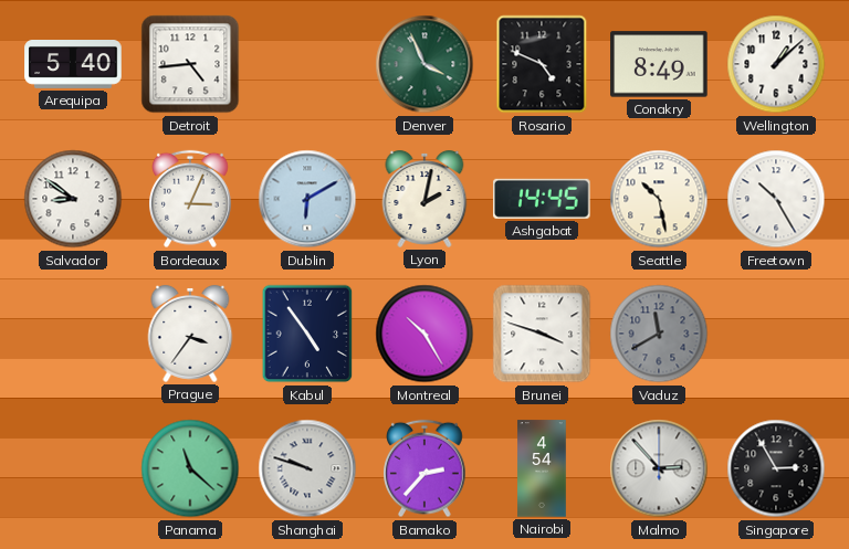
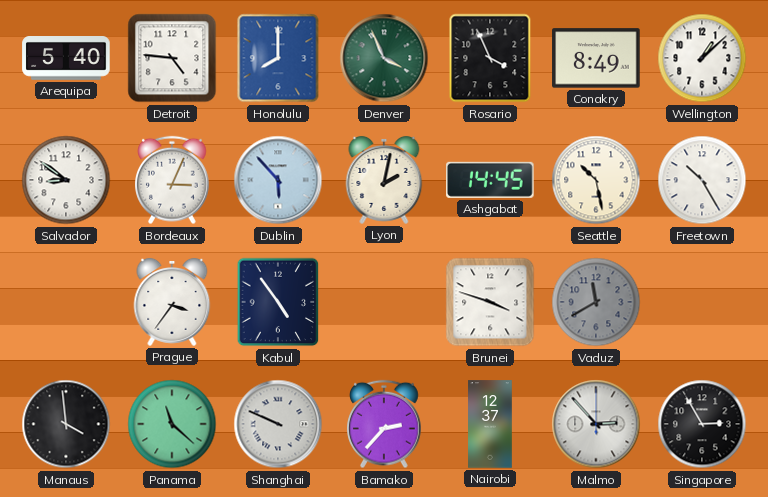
Detroit: 4:44 -> 4:46 (172, 58)
Honolulu: none -> 8:00 (278, 58)
Rosario: 4:49 -> 3:56 (490, 58)
Dublin: 6:10 -> 5:53 (278, 180)
Montreal: 10:25 -> none (424, 334)
Manaus: none -> 3:59 (66, 424)
Shanghai: 9:48 -> 9:49 (278, 424)
Nairobi: 4:54 -> 12:37 (490, 424)
